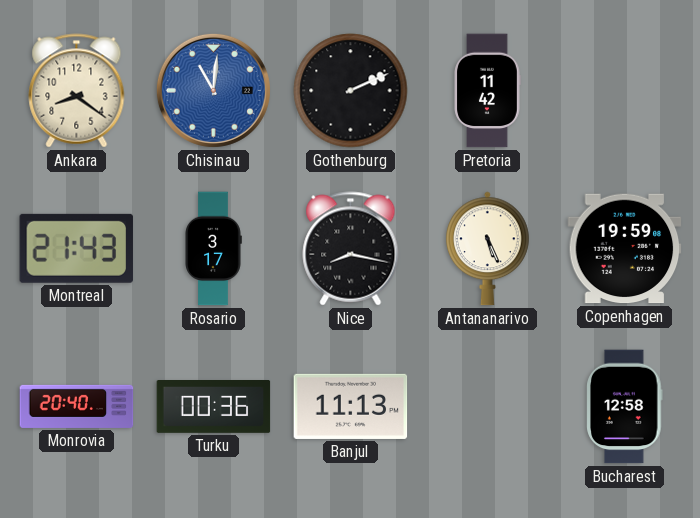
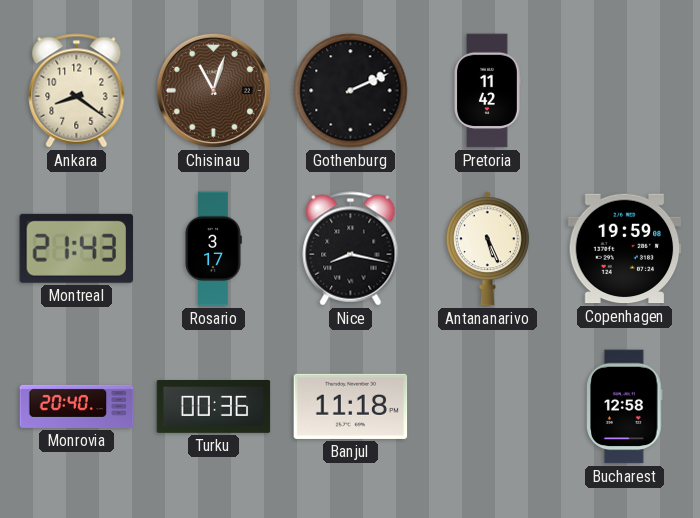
Chisinau: 11:01 -> 11:03 (213, 90)
Chisinau dial: blue -> brown (213, 90)
Banjul: 11:13 -> 11:18 (351, 406)
